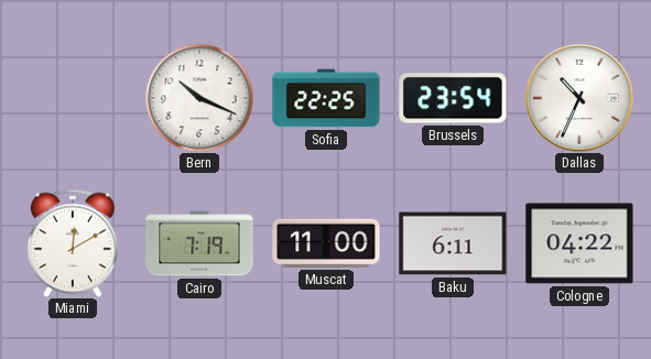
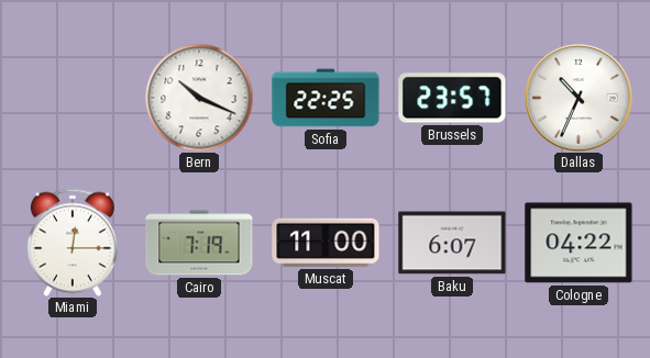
Brussels: 23:54 -> 23:57 (452, 98)
Miami: 12:10 -> 12:15 (73, 243)
Baku: 6:11 -> 6:07 (452, 243)
